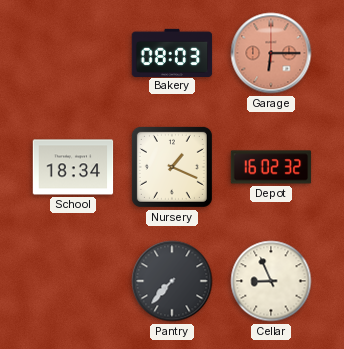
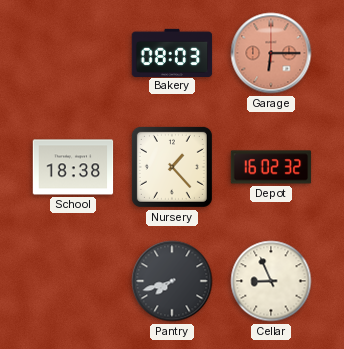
School: 18:34 -> 18:38 (73, 167)
Nursery: 1:19 -> 1:23 (172, 167)
Pantry: 7:37 -> 7:42 (172, 281)
